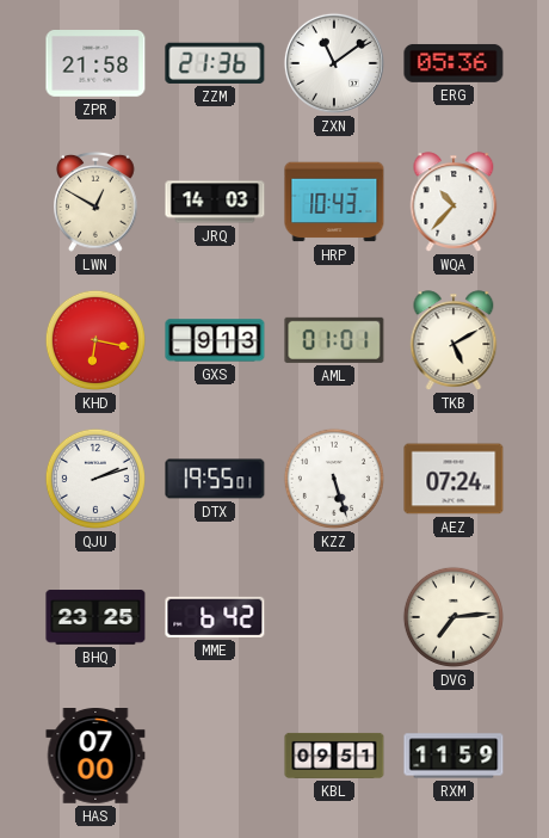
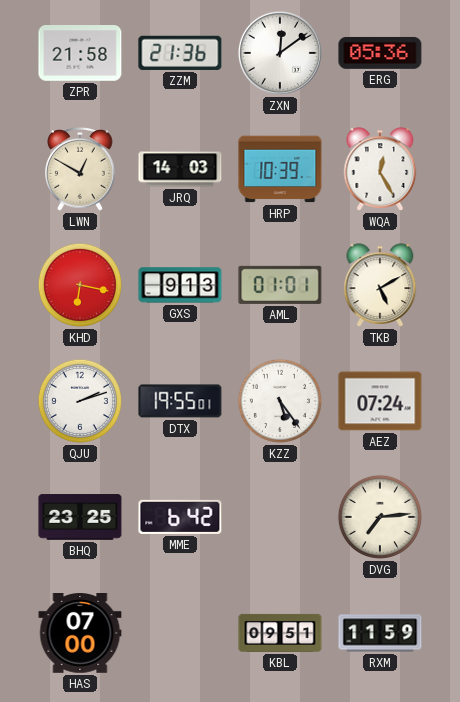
ZXN: 11:09 -> 12:09 (280, 53)
HRP: 10:43 -> 10:39 (280, 169)
WQA: 10:37 -> 12:25 (380, 169)
KZZ: 5:27 -> 5:24 (280, 401)
